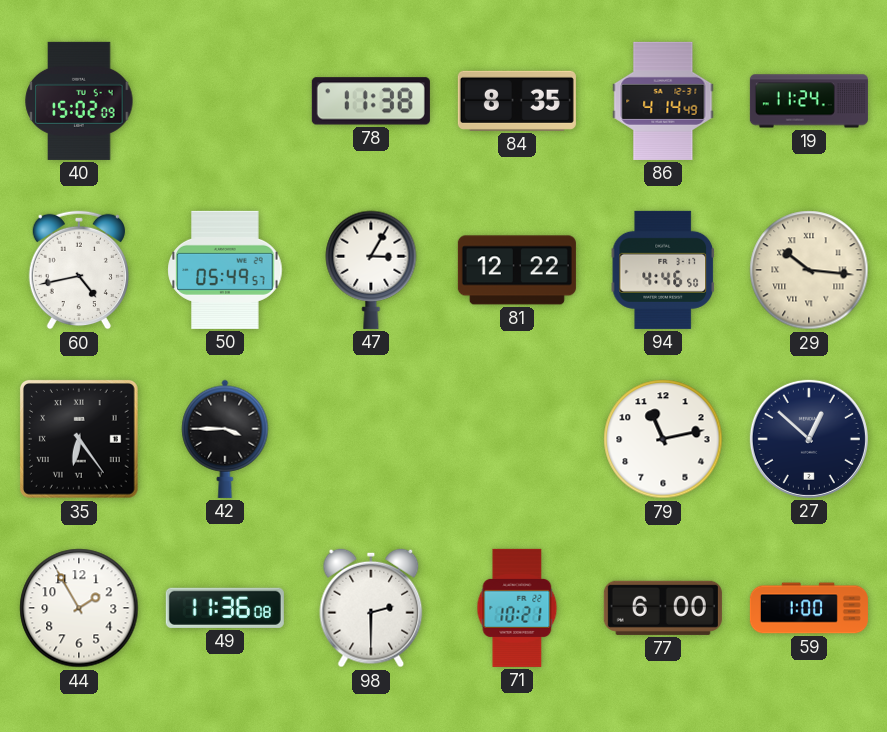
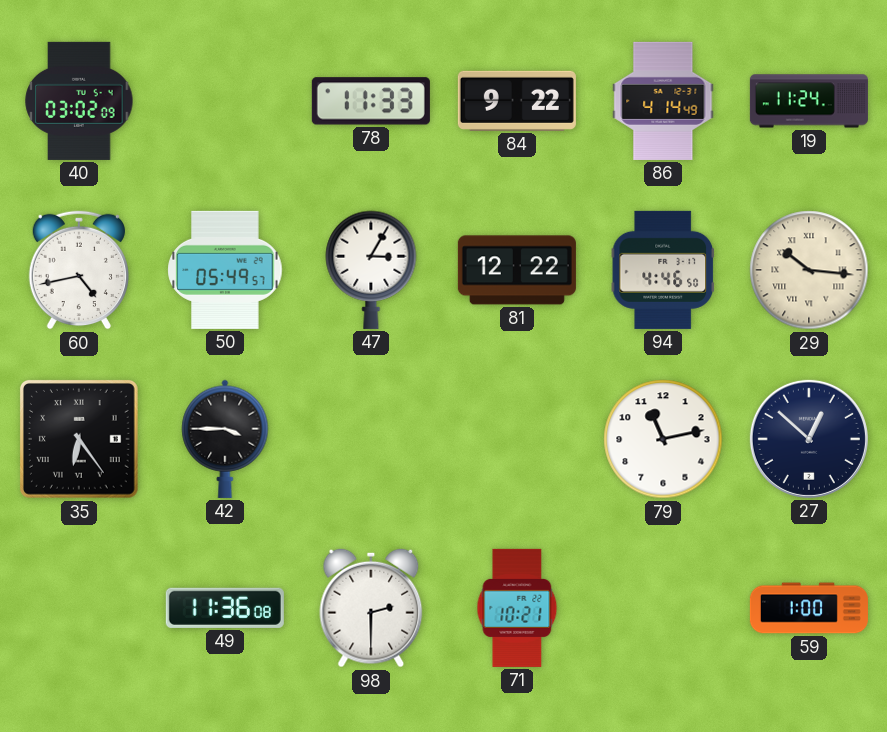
40: 15:02 -> 03:02 (79, 101)
78: 11:38 -> 11:33 (371, 101)
84: 8:35 -> 9:22 (517, 101)
44: 1:55 -> none (79, 608)
77: 6:00 -> none (663, 608)
